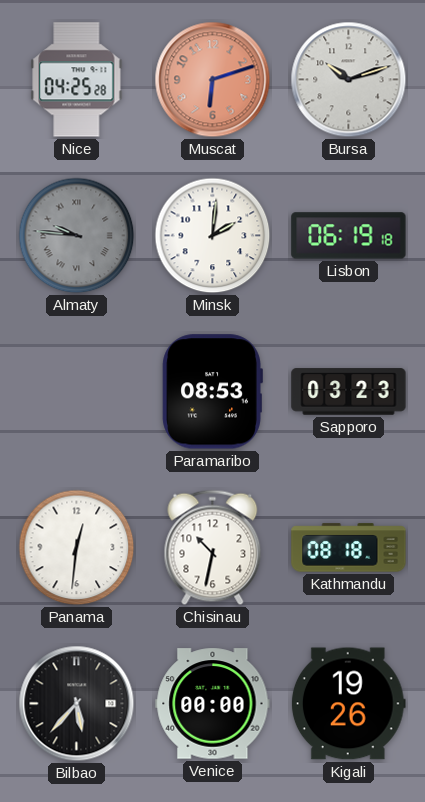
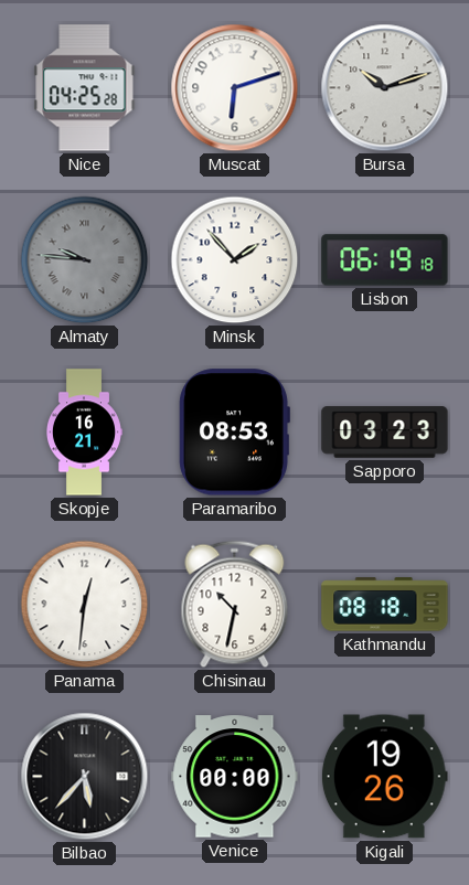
Muscat dial: salmon -> white (235, 88)
Minsk: 2:01 -> 1:53 (235, 260)
Skopje: none -> 16:21 (84, 433)
